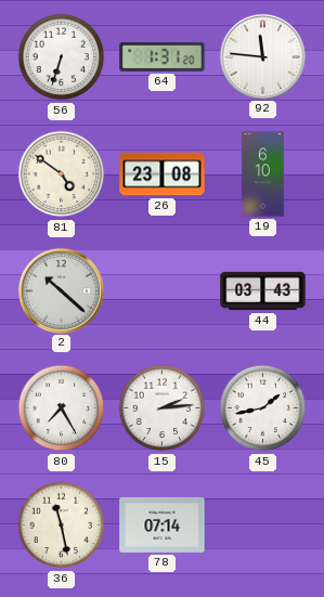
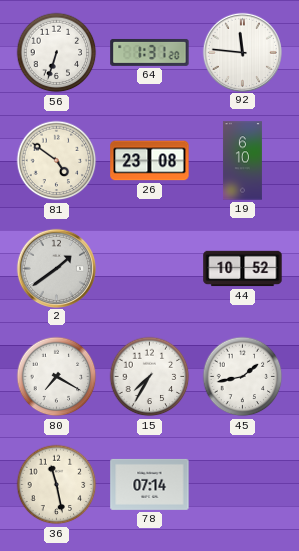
2: 10:22 -> 1:39 (56, 268)
44: 03:43 -> 10:52 (243, 269)
80: 7:25 -> 7:20 (57, 377)
15: 2:14 -> 7:35 (150, 377)
